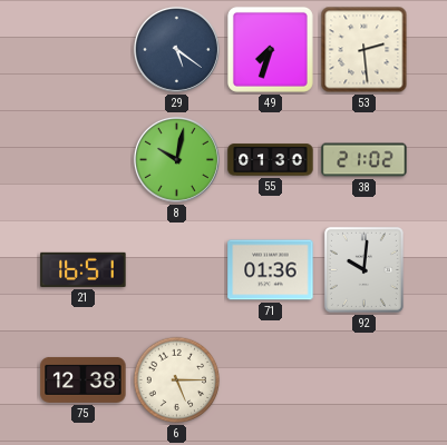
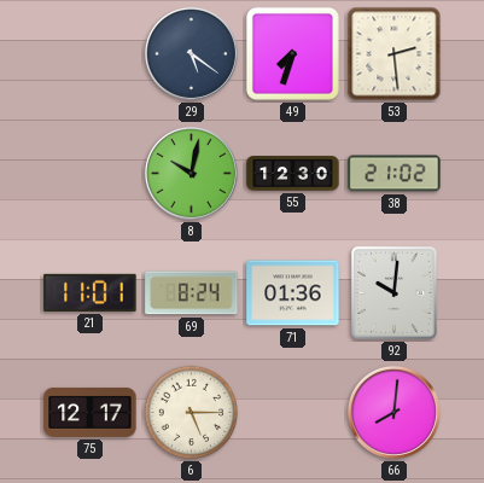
55: 01:30 -> 12:30 (293, 174)
21: 16:51 -> 11:01 (91, 292)
69: none -> 8:24 (192, 293)
75: 12:38 -> 12:17 (91, 412)
66: none -> 8:01 (393, 412)
